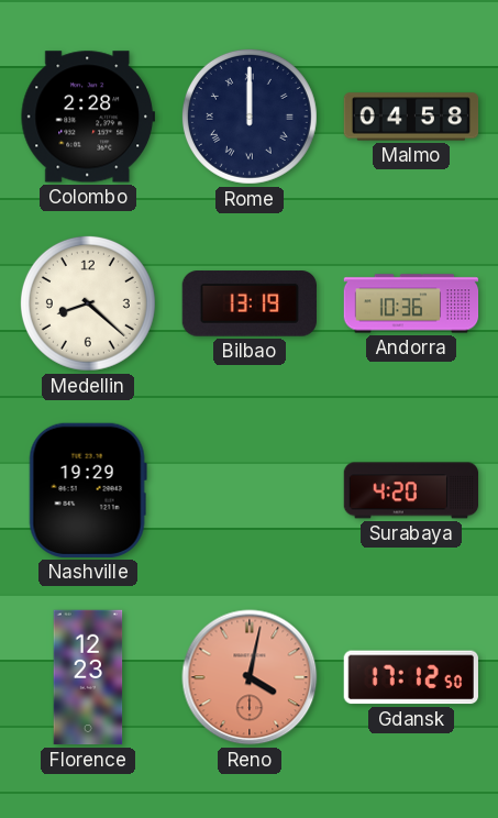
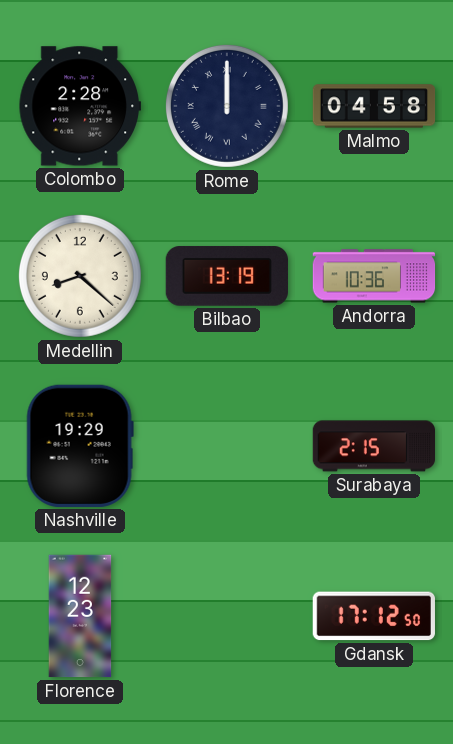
Surabaya: 4:20 -> 2:15 (374, 446)
Reno: 4:02 -> none (250, 677)
